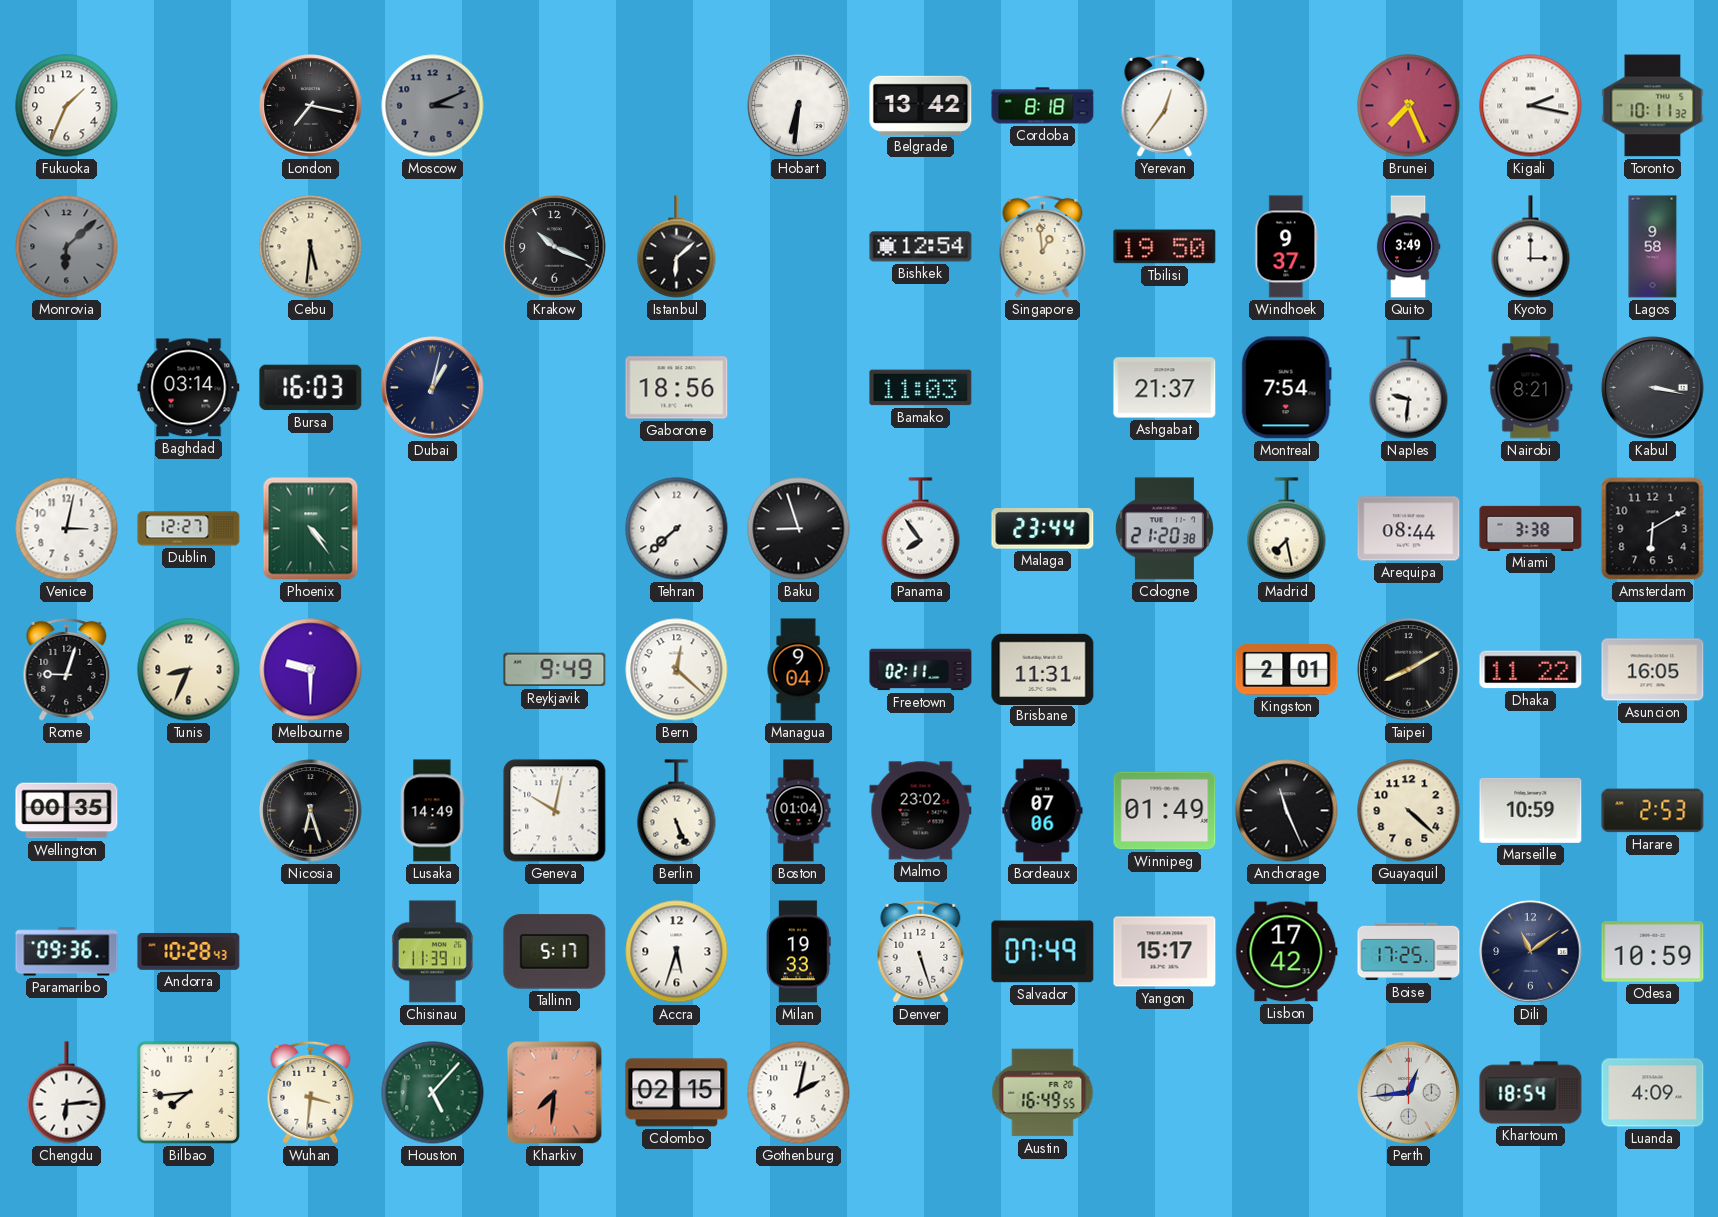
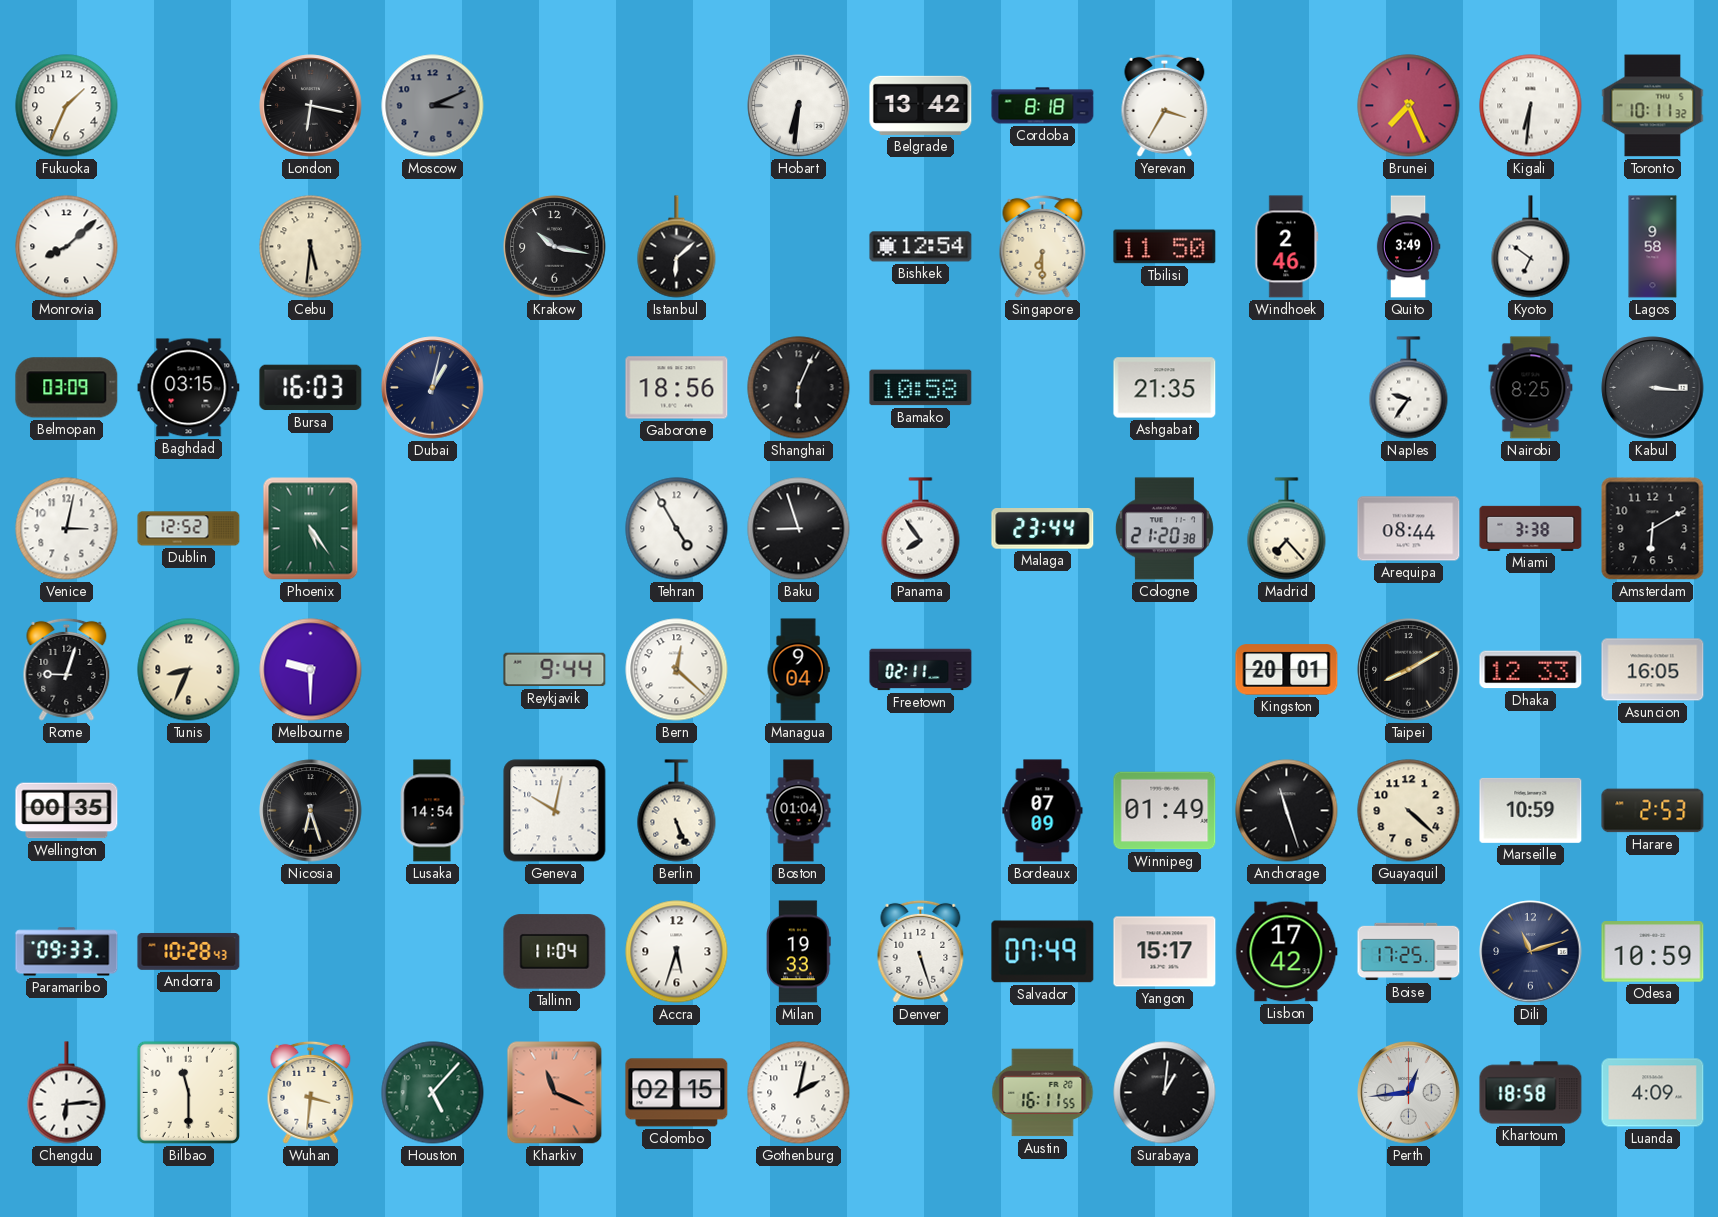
London: 7:17 -> 6:17 (311, 106)
Yerevan: 12:36 -> 3:35 (1165, 105)
Kigali: 2:17 -> 6:31 (1531, 106)
Monrovia: 6:08 -> 8:08 (67, 247)
Monrovia dial: grey -> white (67, 247)
Krakow: 10:19 -> 10:17 (555, 247)
Singapore: 12:59 -> 6:30 (1043, 246)
Tbilisi: 19:50 -> 11:50 (1165, 247)
Windhoek: 9:37 -> 2:46 (1287, 247)
Kyoto: 3:00 -> 6:51 (1531, 247)
Belmopan: none -> 03:09 (67, 388)
Baghdad: 03:14 -> 03:15 (189, 388)
Shanghai: none -> 6:04 (799, 388)
Bamako: 11:03 -> 10:58 (921, 388)
Ashgabat: 21:37 -> 21:35 (1165, 388)
Montreal: 7:54 -> none (1286, 388)
Naples: 9:31 -> 9:36 (1409, 388)
Nairobi: 8:21 -> 8:25 (1531, 388)
Kabul: 3:17 -> 3:16 (1653, 388)
Dublin: 12:27 -> 12:52 (189, 529)
Phoenix: 4:24 -> 5:24 (311, 529)
Tehran: 7:38 -> 4:55 (677, 529)
Madrid: 7:28 -> 7:23 (1287, 529)
Reykjavik: 9:49 -> 9:44 (555, 670)
Brisbane: 11:31 -> none (1043, 669)
Kingston: 2:01 -> 20:01 (1287, 670)
Dhaka: 11:22 -> 12:33 (1531, 670)
Lusaka: 14:49 -> 14:54 (432, 811)
Malmo: 23:02 -> none (921, 811)
Bordeaux: 07:06 -> 07:09 (1043, 811)
Anchorage: 11:26 -> 11:27 (1287, 811)
Paramaribo: 09:36 -> 09:33 (67, 952)
Chisinau: 11:39 -> none (432, 952)
Tallinn: 5:17 -> 11:04 (555, 952)
Dili: 11:09 -> 11:12 (1531, 952)
Bilbao: 7:44 -> 11:30 (188, 1092)
Kharkiv: 7:31 -> 11:19 (555, 1093)
Austin: 16:49 -> 16:11 (1043, 1093)
Surabaya: none -> 1:01 (1165, 1093)
Khartoum: 18:54 -> 18:58 (1531, 1093)
